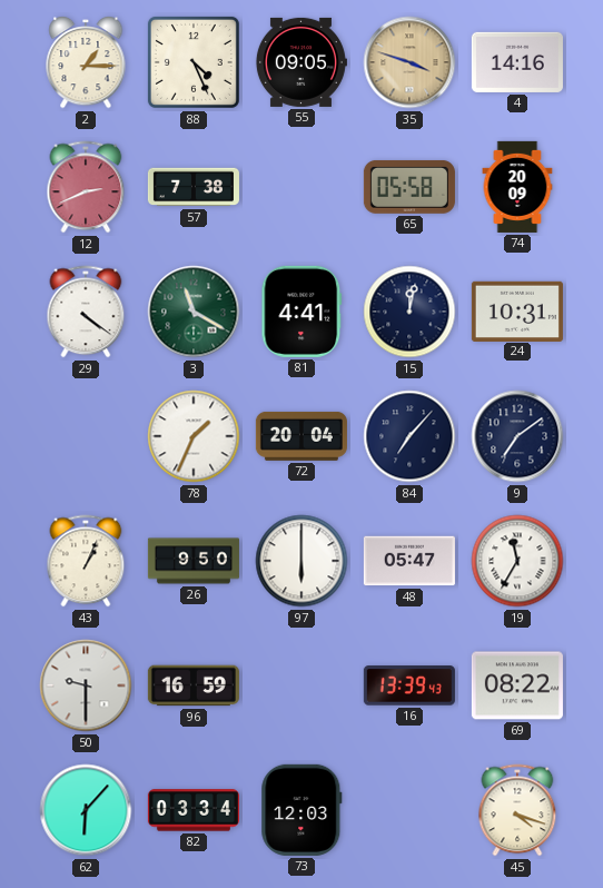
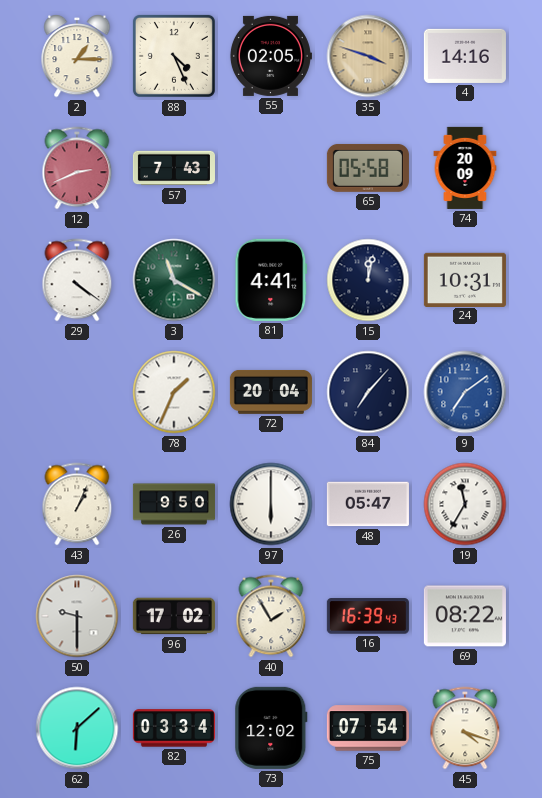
55: 09:05 -> 02:05 (270, 56)
57: 7:38 -> 7:43 (174, 168)
9 dial: navy -> blue (465, 392)
96: 16:59 -> 17:02 (174, 616)
40: none -> 1:55 (271, 616)
16: 13:39 -> 16:39 (368, 616)
62: 6:07 -> 6:08 (77, 728)
73: 12:03 -> 12:02 (271, 728)
75: none -> 07:54 (368, 728)
